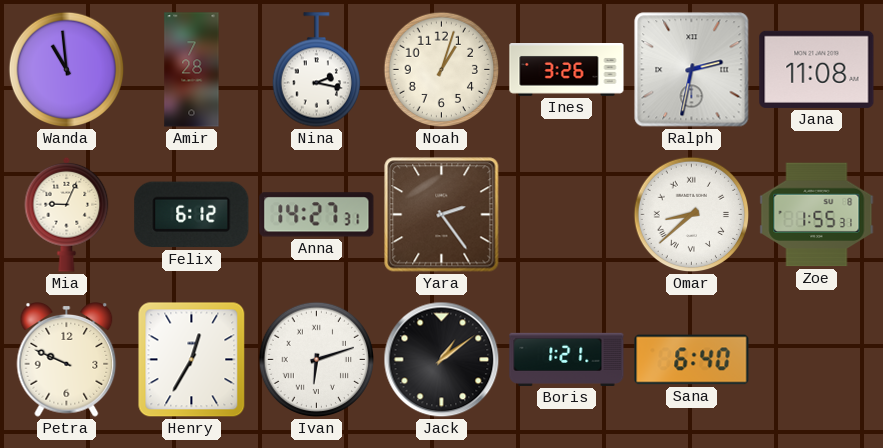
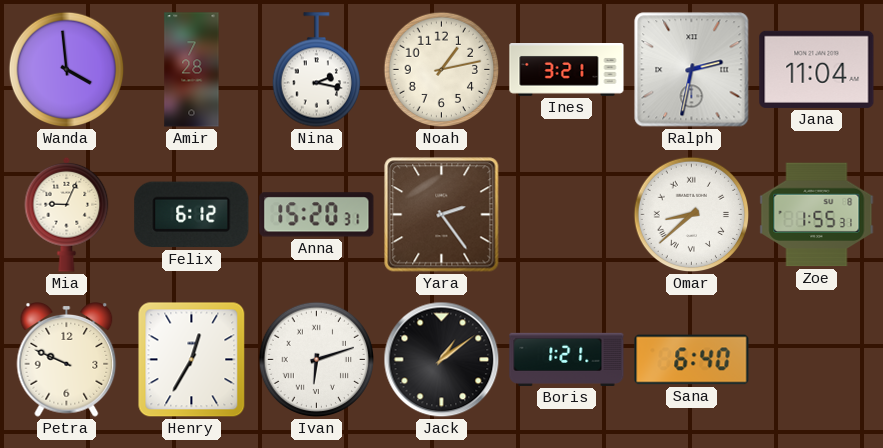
Wanda: 10:59 -> 3:59 (67, 70)
Noah: 1:03 -> 1:13 (442, 70)
Ines: 3:26 -> 3:21 (567, 70)
Jana: 11:08 -> 11:04 (817, 69)
Anna: 14:27 -> 15:20 (317, 215)
